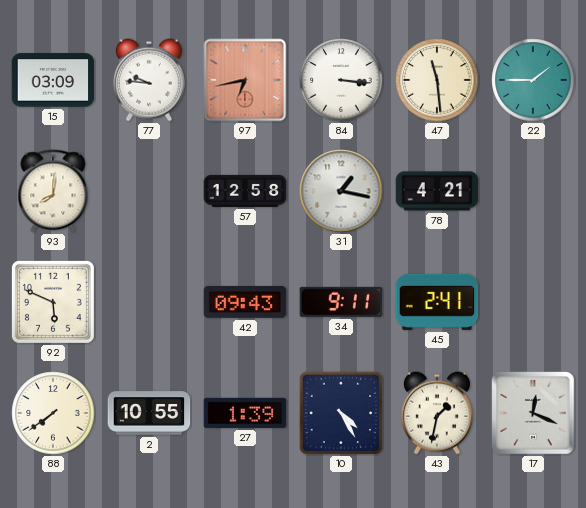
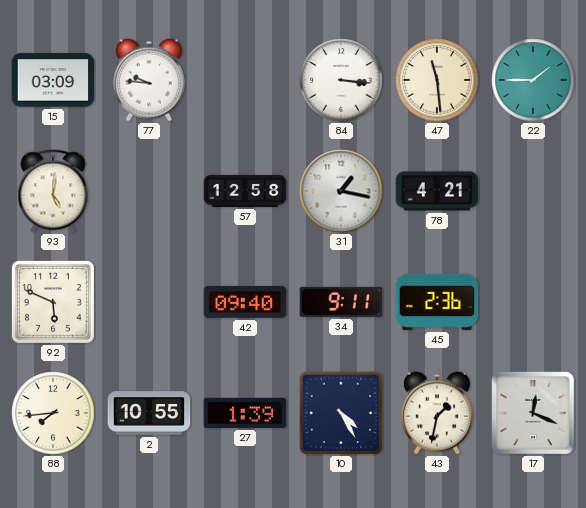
97: 6:43 -> none (245, 80)
93: 8:01 -> 5:01 (53, 191)
42: 09:43 -> 09:40 (245, 302)
45: 2:41 -> 2:36 (437, 302)
88: 7:39 -> 7:44 (53, 413)
